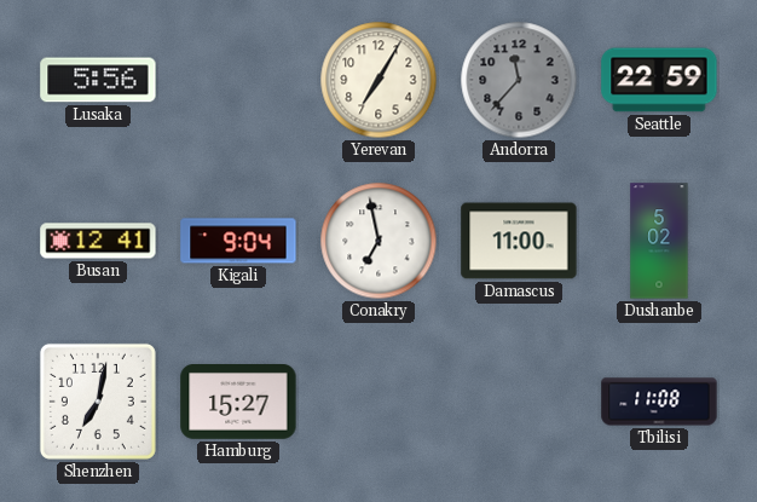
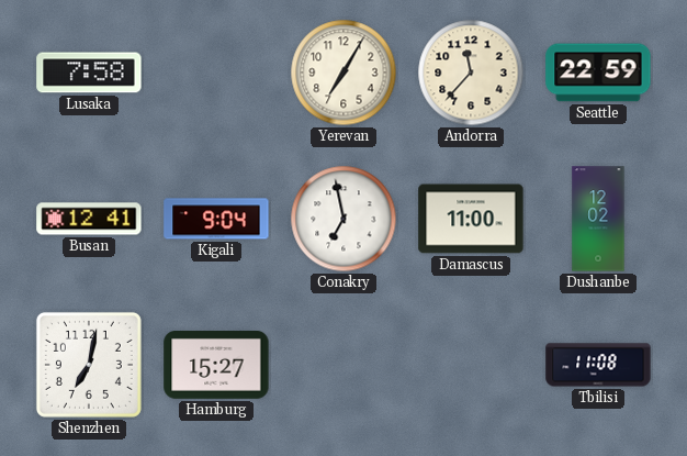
Lusaka: 5:56 -> 7:58 (89, 73)
Andorra dial: grey -> cream (471, 73)
Dushanbe: 5:02 -> 12:02 (598, 219)
